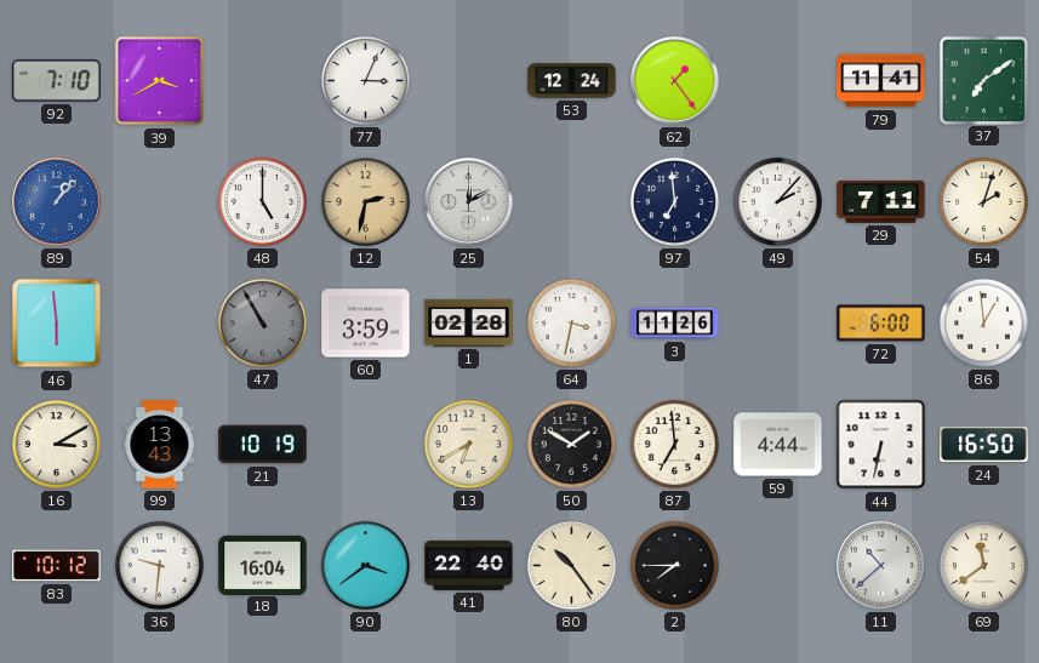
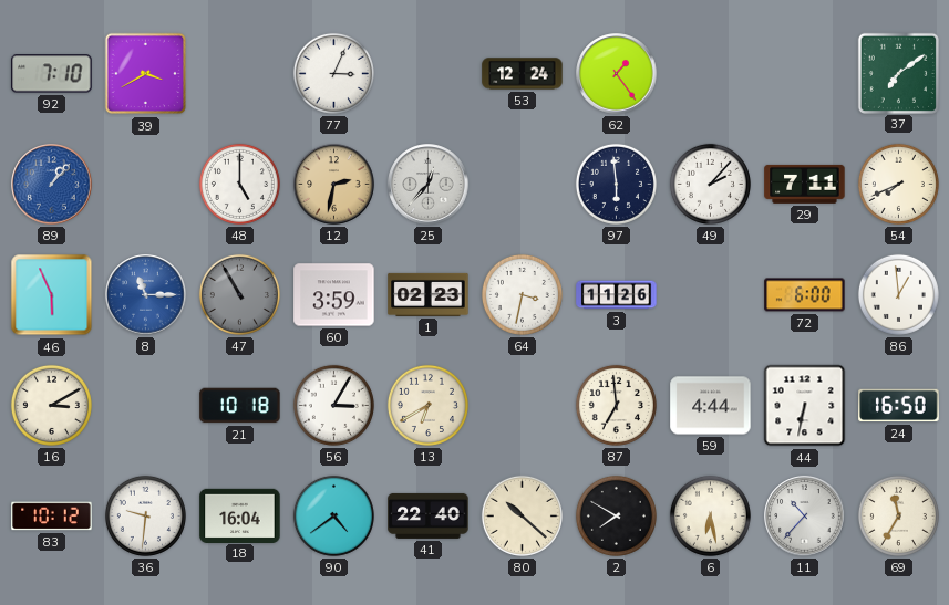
79: 11:41 -> none (881, 81)
25: 12:10 -> 12:37 (429, 185)
97: 6:59 -> 5:59 (616, 184)
54: 2:03 -> 7:41 (898, 184)
46: 5:59 -> 5:56 (52, 295)
8: none -> 11:15 (146, 295)
1: 02:28 -> 02:23 (429, 294)
99: 13:43 -> none (160, 445)
21: 10:19 -> 10:18 (240, 406)
56: none -> 3:05 (333, 405)
50: 1:50 -> none (571, 444)
90: 3:39 -> 4:39 (333, 515)
80: 10:24 -> 10:22 (522, 515)
2: 7:45 -> 7:50 (616, 515)
6: none -> 6:28 (710, 515)
11: 10:38 -> 10:37 (805, 517)
69: 11:39 -> 11:35 (898, 515)
